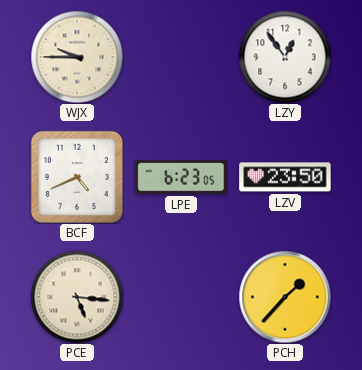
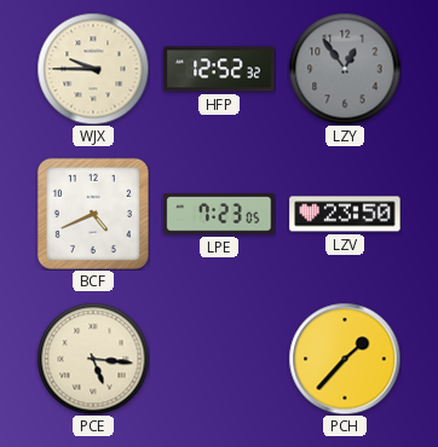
HFP: none -> 12:52 (219, 69)
LZY dial: white -> grey (345, 69)
LPE: 6:23 -> 7:23 (219, 214)
